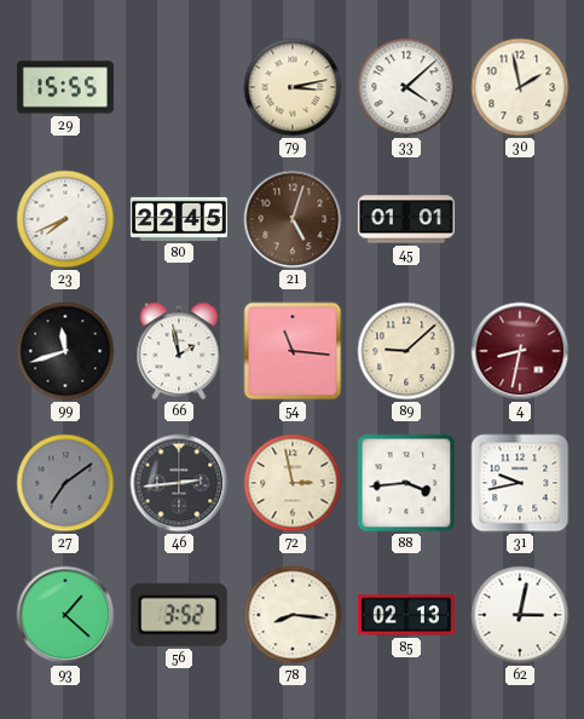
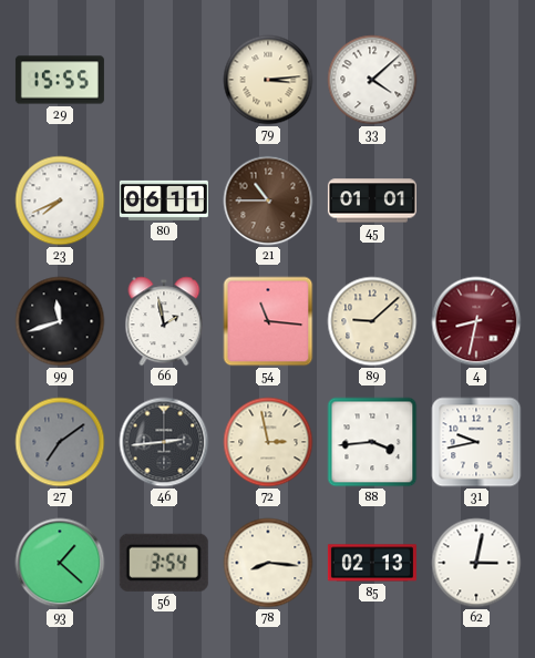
79: 3:13 -> 3:14 (268, 80)
30: 1:58 -> none (520, 87)
80: 22:45 -> 06:11 (164, 201)
21: 5:03 -> 10:45 (268, 201)
56: 3:52 -> 3:54 (164, 563)
